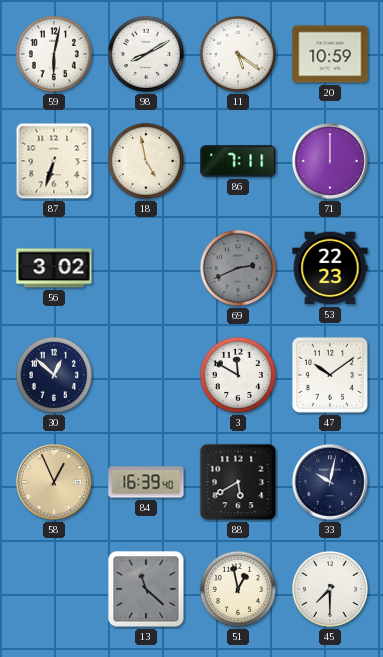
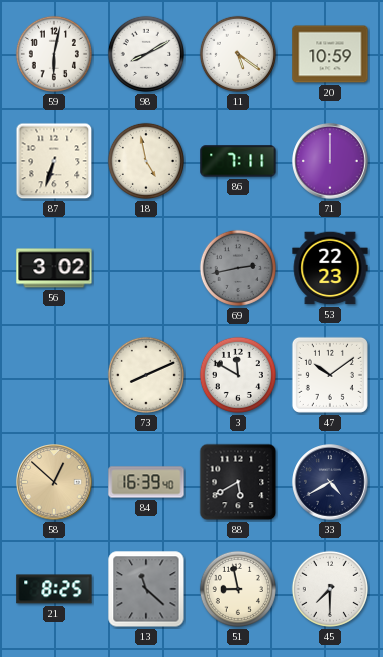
69: 2:41 -> 2:43 (238, 268)
30: 12:52 -> none (54, 375)
73: none -> 8:11 (146, 375)
58: 12:56 -> 12:52 (54, 482)
33: 10:02 -> 4:40 (330, 482)
21: none -> 8:25 (54, 589)
51: 12:58 -> 8:58 (238, 589)
